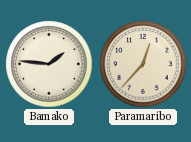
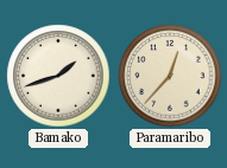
Bamako: 1:46 -> 1:42 (58, 76)
